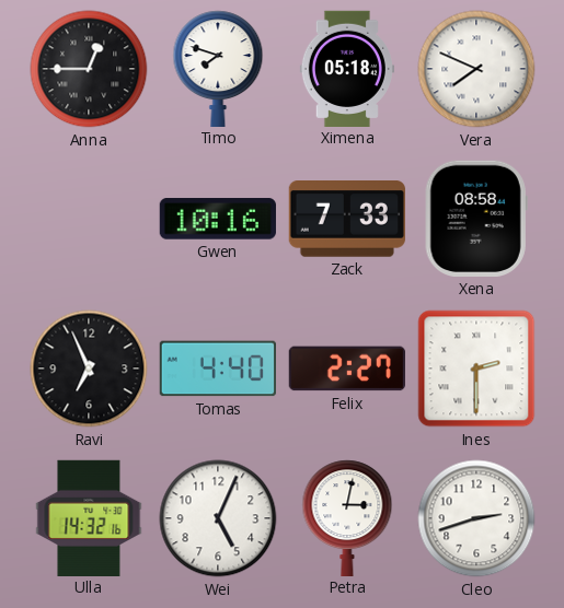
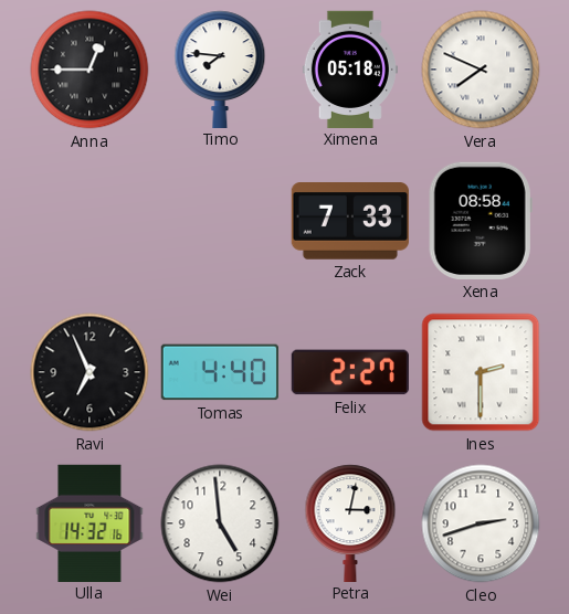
Timo: 7:48 -> 7:46 (220, 68)
Gwen: 10:16 -> none (218, 219)
Wei: 5:04 -> 4:59 (220, 523)
